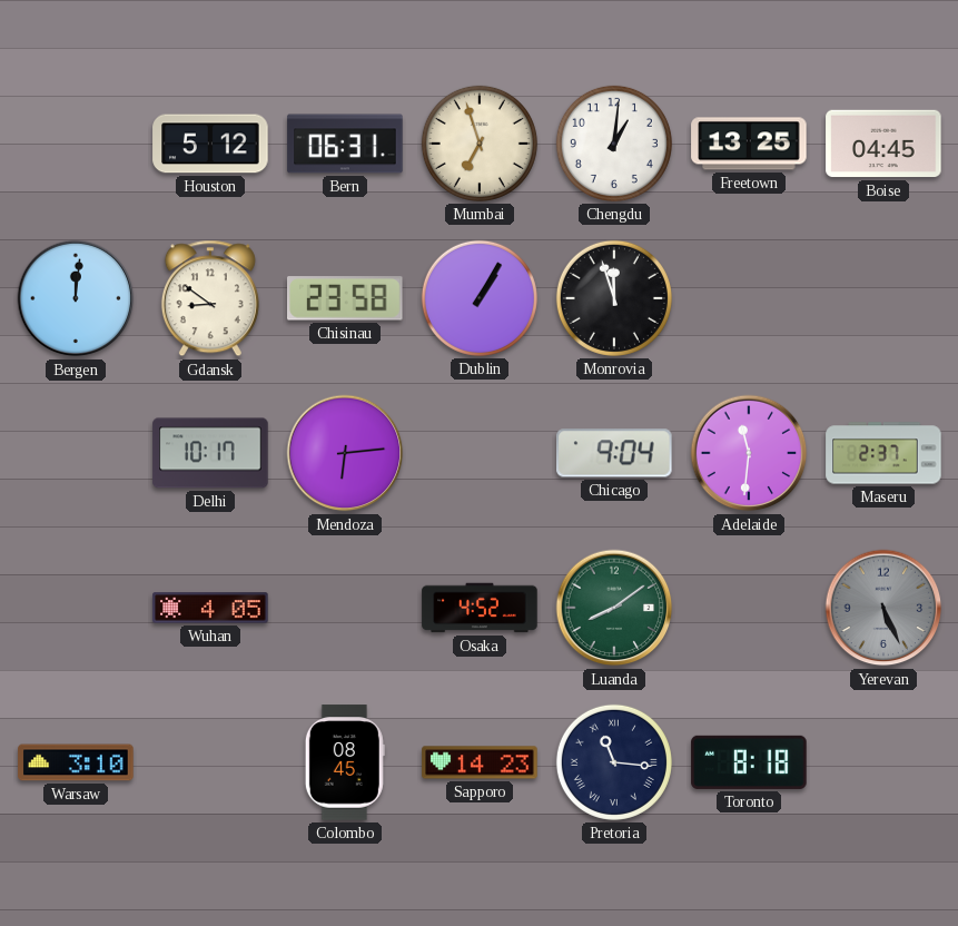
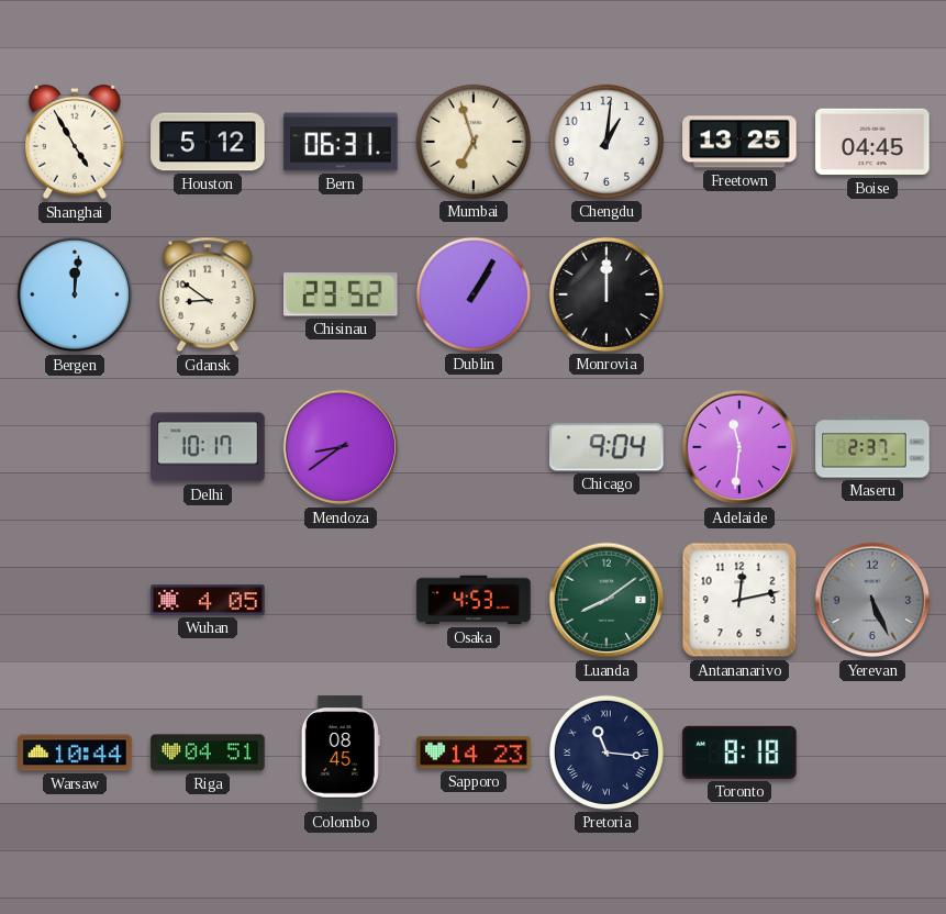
Shanghai: none -> 4:55 (75, 142)
Chisinau: 23:58 -> 23:52 (342, 294)
Monrovia: 11:57 -> 12:00 (606, 294)
Mendoza: 6:14 -> 8:39 (341, 447)
Osaka: 4:52 -> 4:53 (474, 600)
Antananarivo: none -> 12:13 (739, 600)
Warsaw: 3:10 -> 10:44 (75, 753)
Riga: none -> 04:51 (208, 753)
